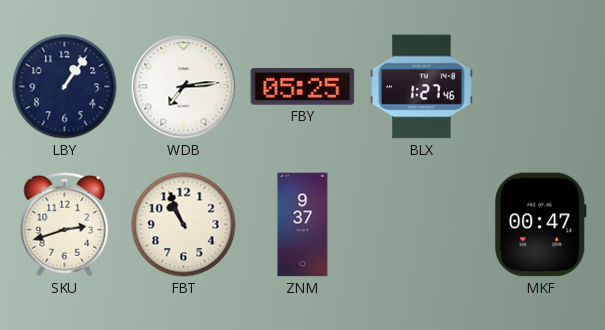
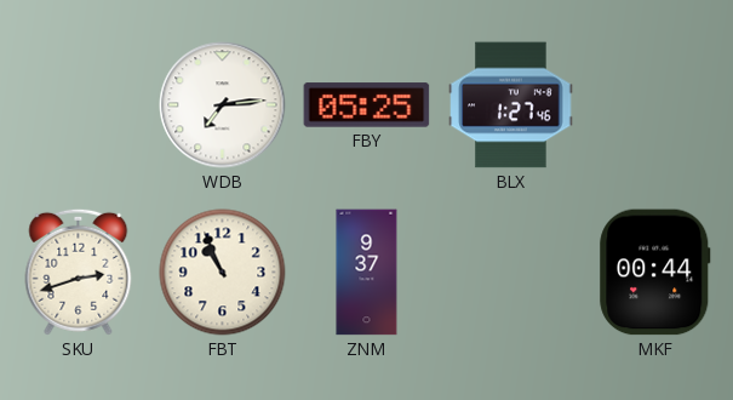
LBY: 1:06 -> none (65, 87)
MKF: 00:47 -> 00:44 (655, 273)
